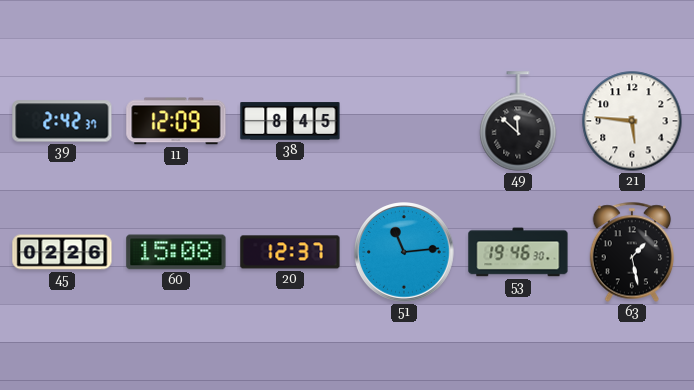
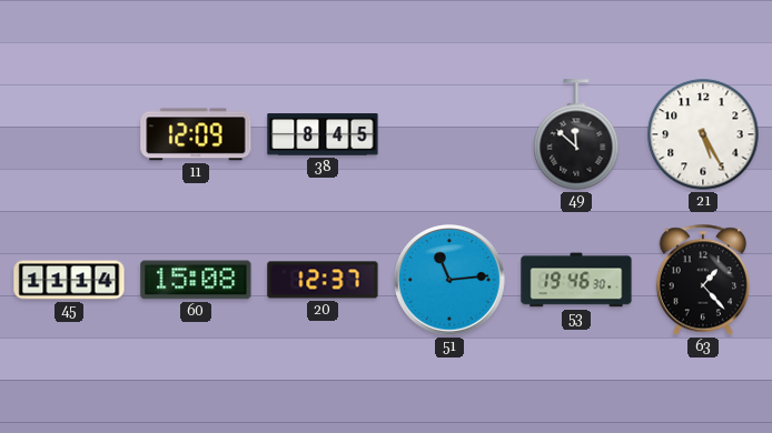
39: 2:42 -> none (62, 121)
21: 5:46 -> 5:25 (703, 134)
45: 02:26 -> 11:14 (69, 280)
63: 1:28 -> 1:23 (703, 280)
